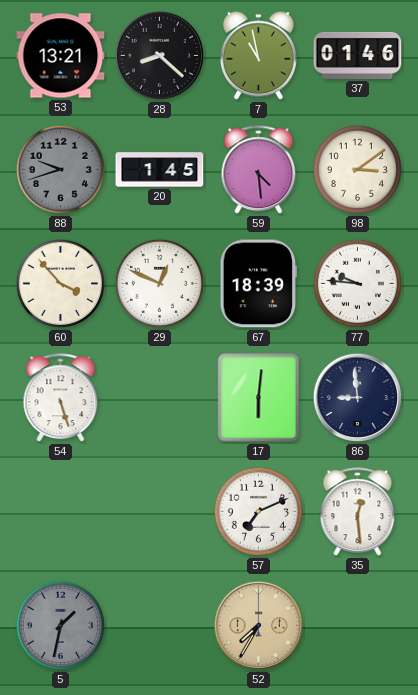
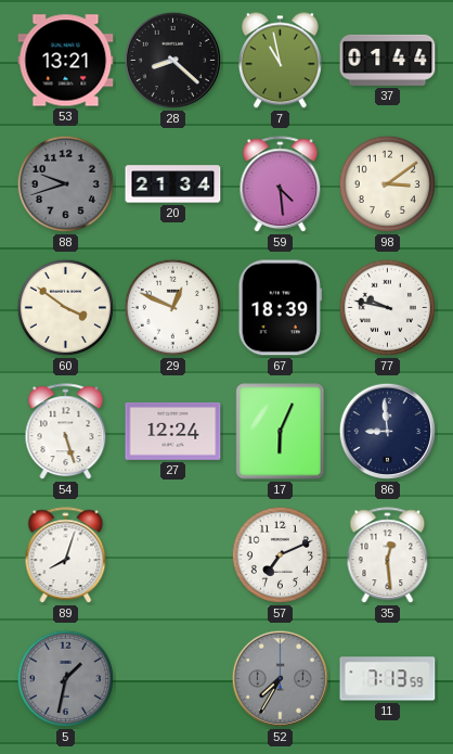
37: 01:46 -> 01:44 (388, 60)
20: 1:45 -> 21:34 (173, 184)
60: 3:53 -> 3:51 (65, 307)
77: 9:46 -> 9:47 (387, 307)
27: none -> 12:24 (173, 431)
17: 6:01 -> 6:04 (281, 432)
89: none -> 8:03 (66, 555)
52 dial: champagne -> grey (280, 678)
11: none -> 7:13 (388, 679)
